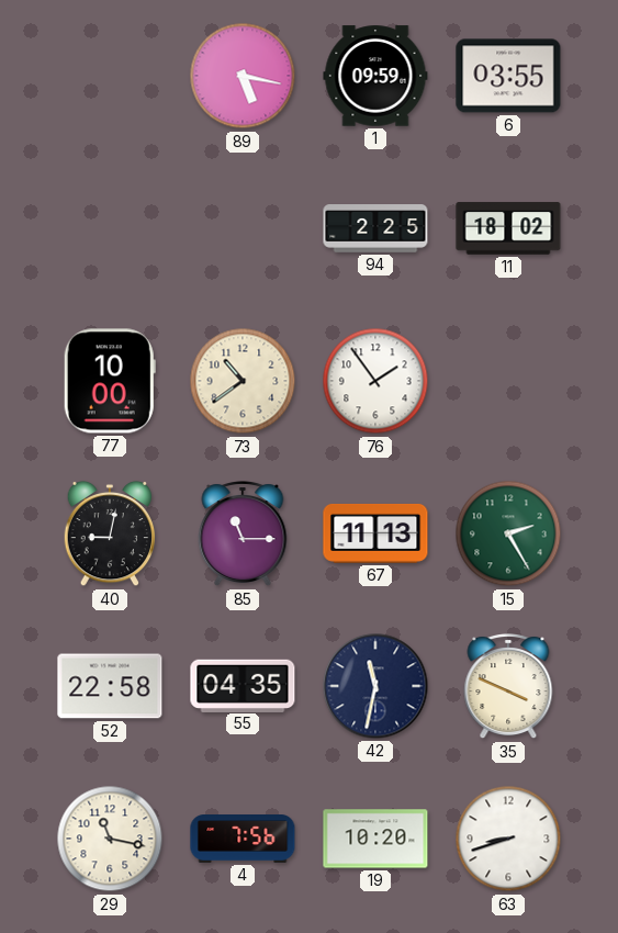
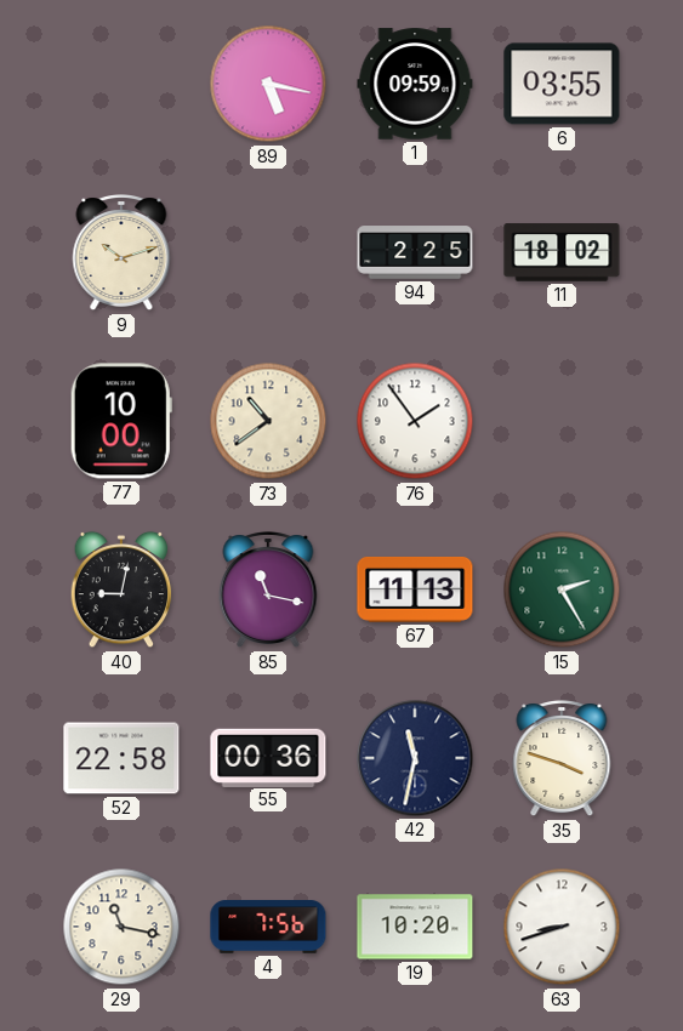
9: none -> 10:12 (121, 254)
85: 11:15 -> 11:17 (268, 591)
55: 04:35 -> 00:36 (268, 757)
35: 3:49 -> 3:48 (562, 759)
